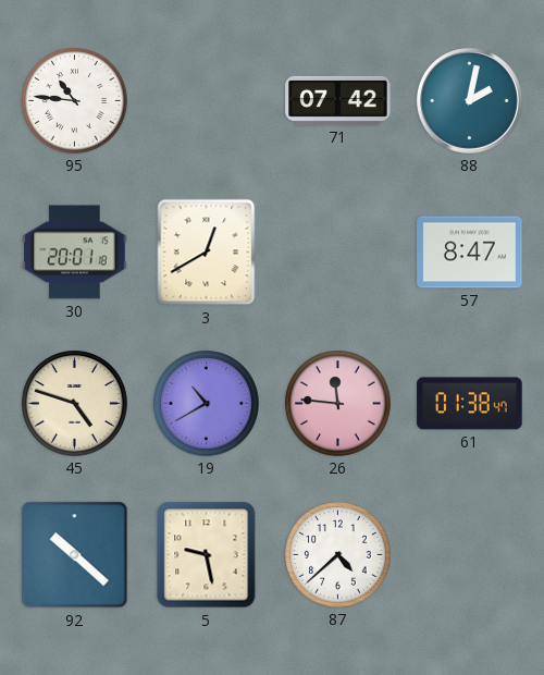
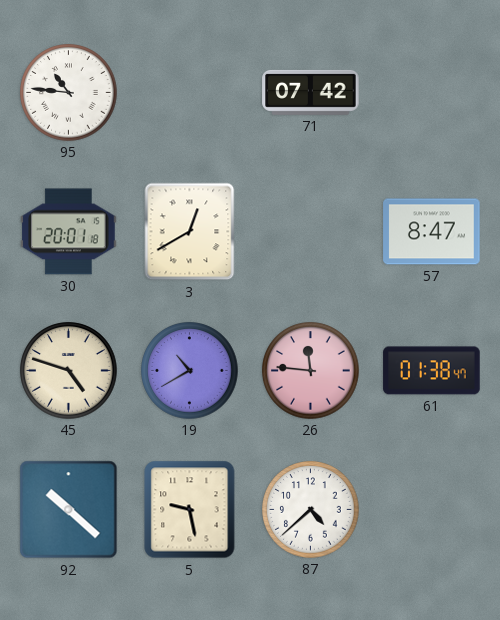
88: 2:02 -> none (469, 100)
